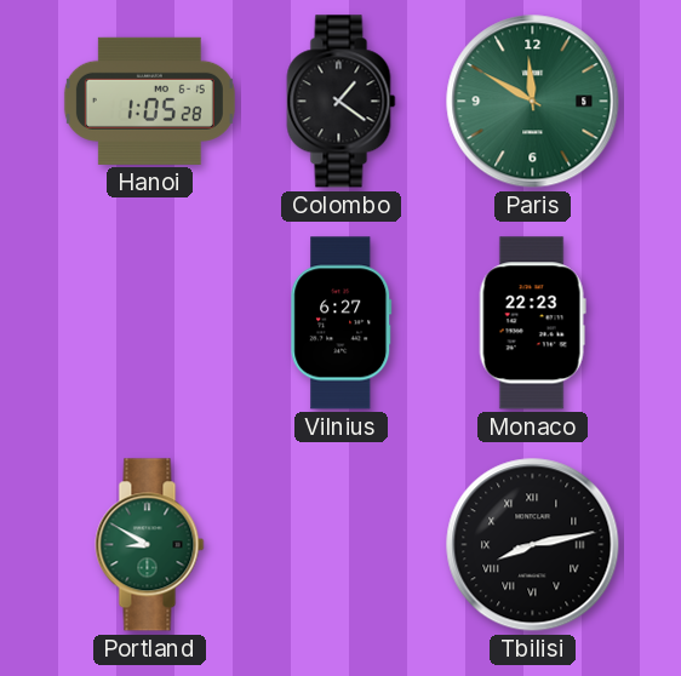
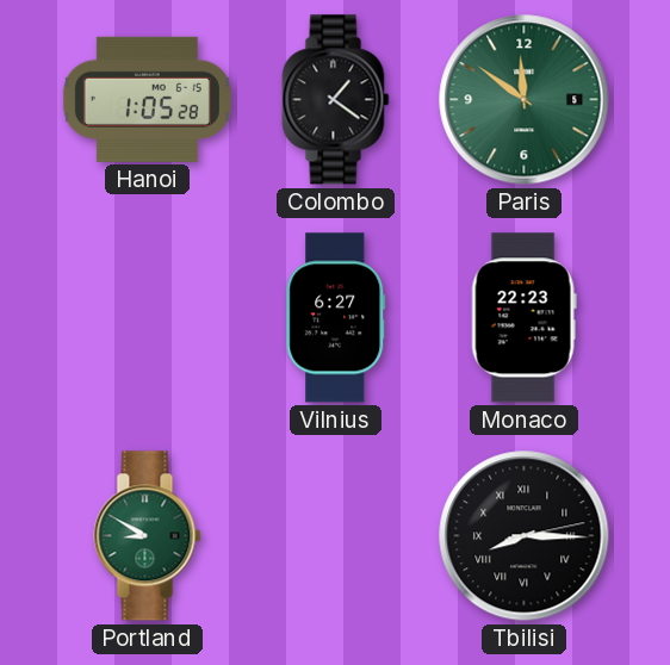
Paris: 11:50 -> 11:51 (525, 100)
Tbilisi: 8:13 -> 8:15 (525, 536)
